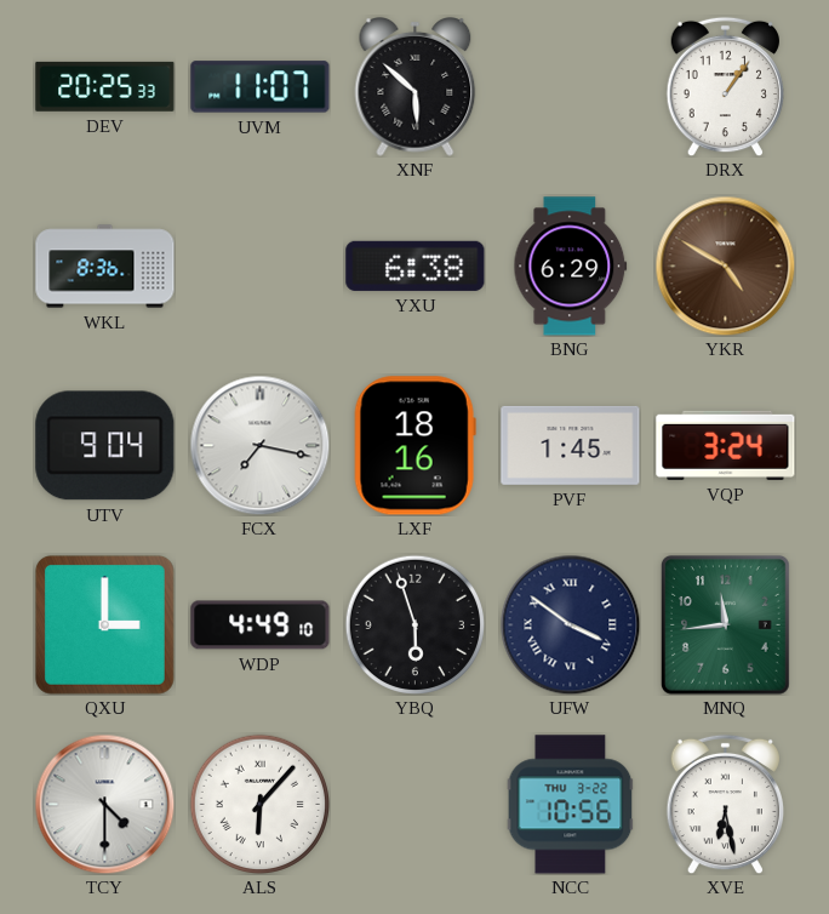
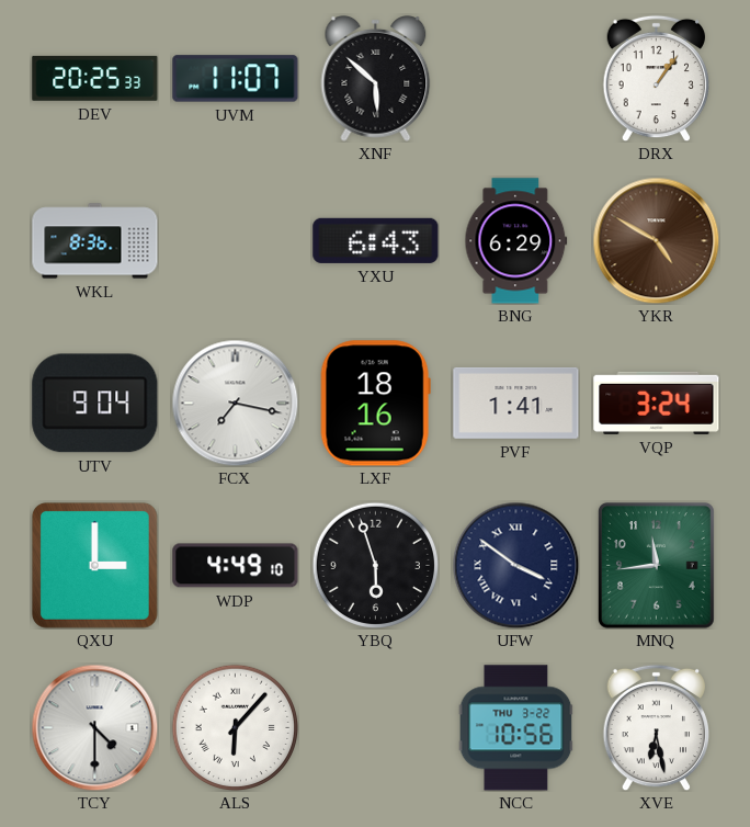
YXU: 6:38 -> 6:43 (376, 240)
PVF: 1:45 -> 1:41 (516, 403)
